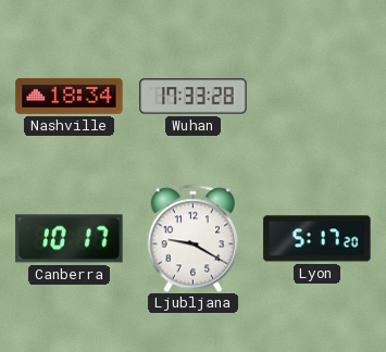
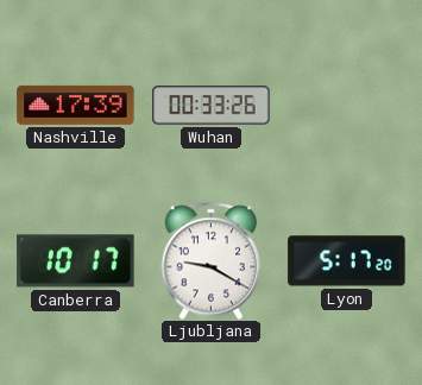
Nashville: 18:34 -> 17:39 (76, 105)
Wuhan: 17:33 -> 00:33 (212, 106)
